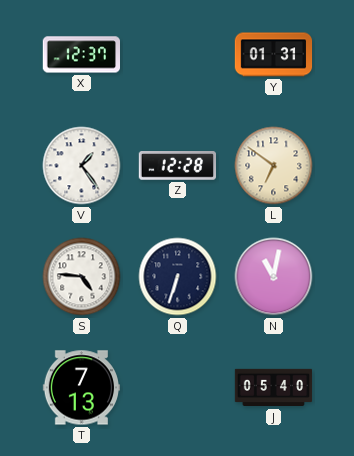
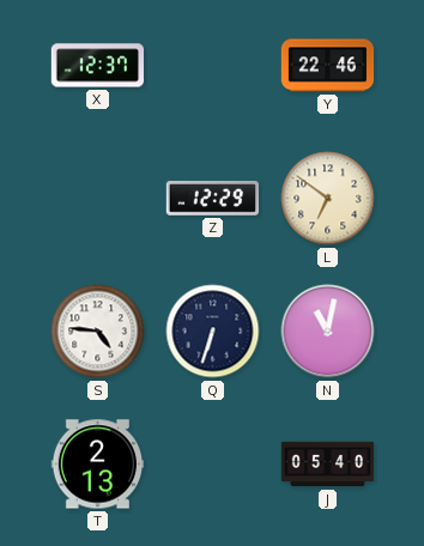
Y: 01:31 -> 22:46 (328, 66)
V: 1:24 -> none (82, 166)
Z: 12:28 -> 12:29 (212, 199)
T: 7:13 -> 2:13 (97, 465)
